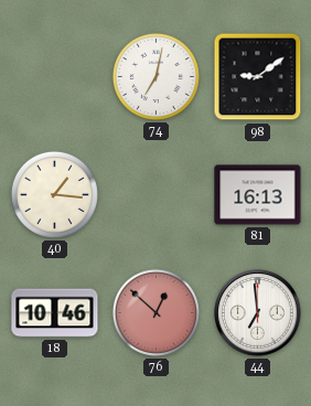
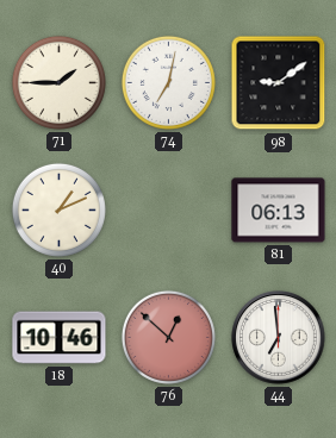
71: none -> 1:45 (58, 82)
40: 1:16 -> 1:11 (58, 209)
81: 16:13 -> 06:13 (279, 211)
